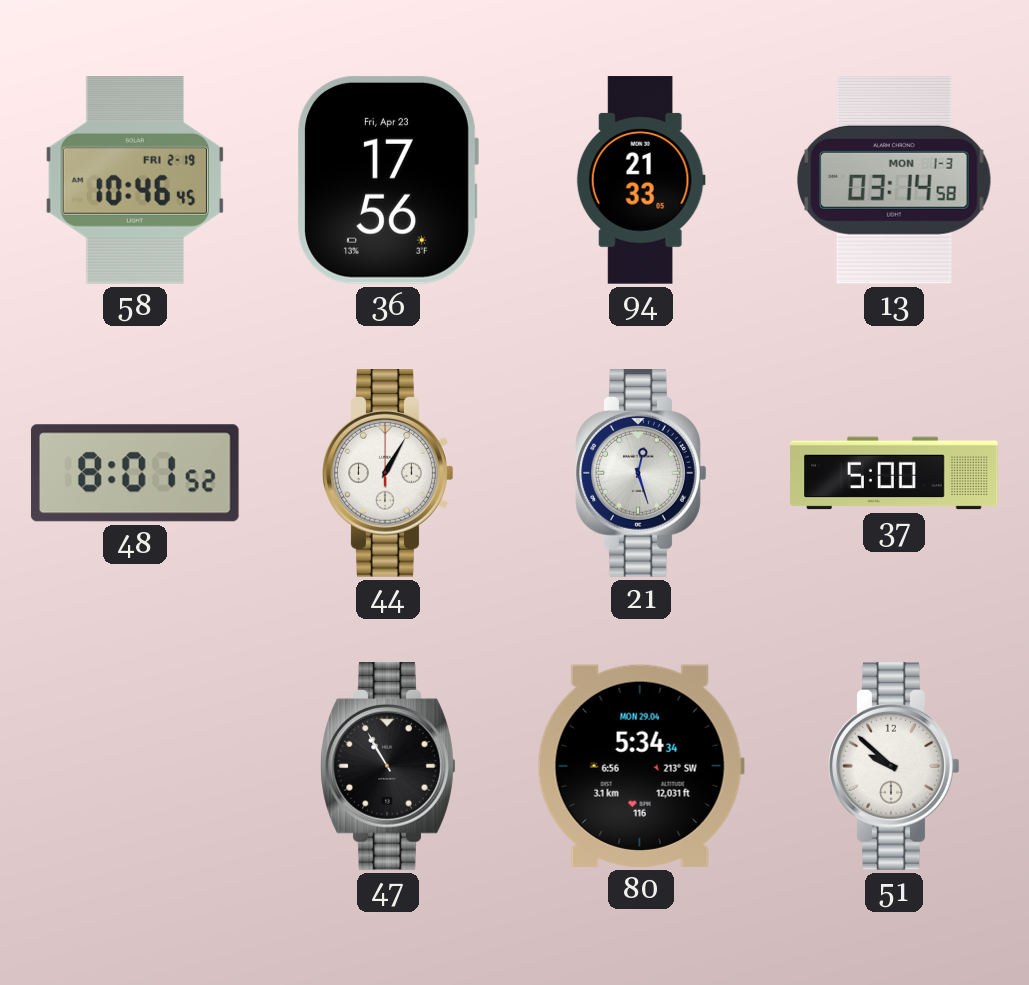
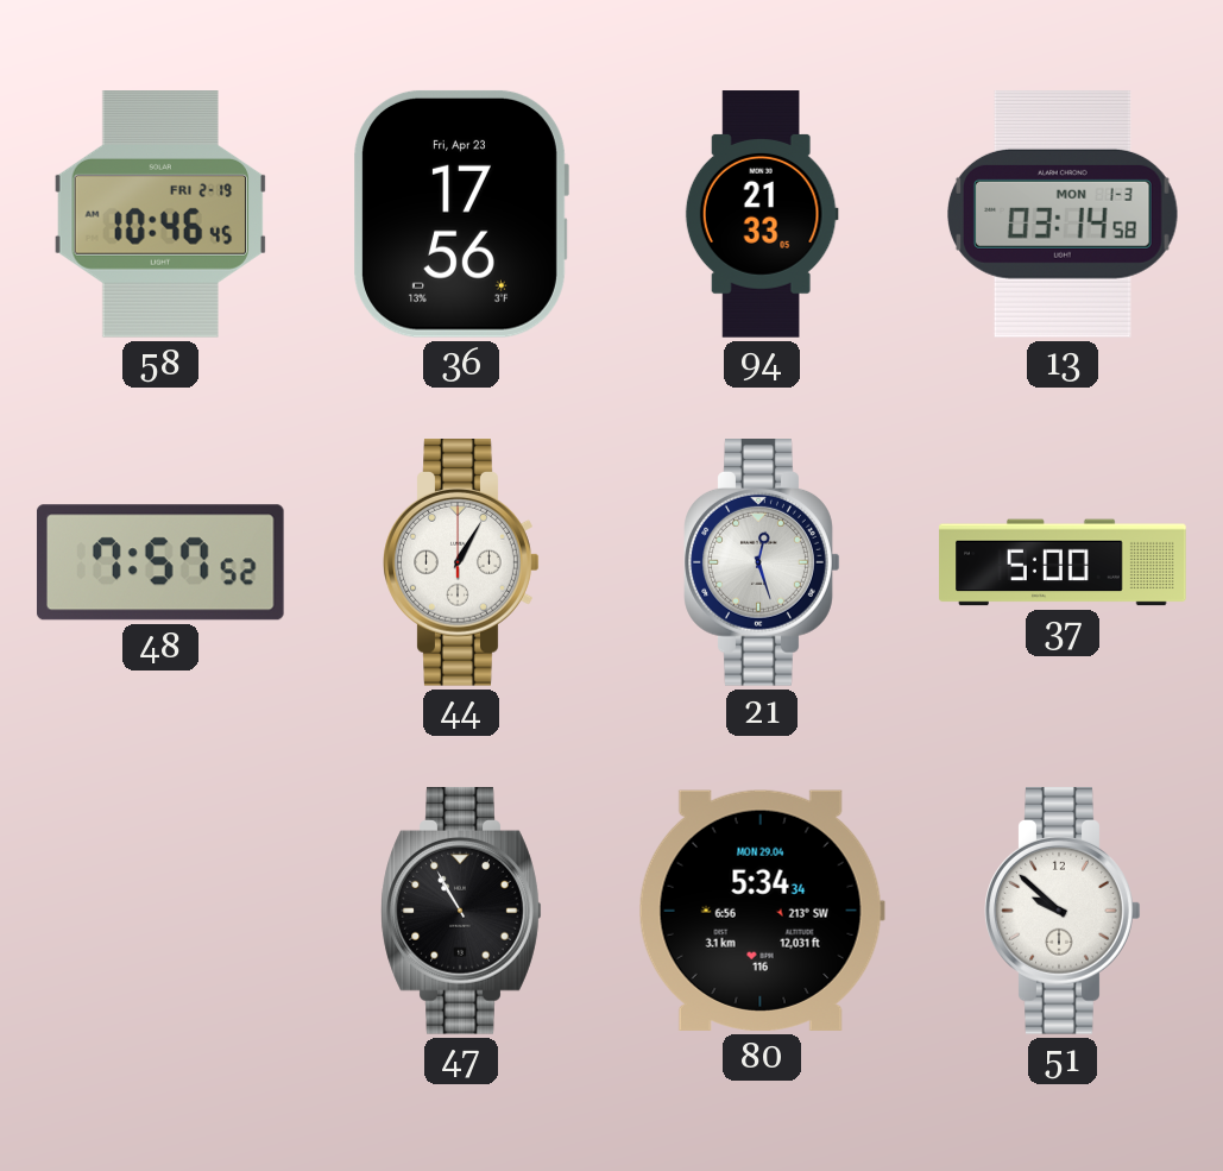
48: 8:01 -> 7:57 (160, 562)
